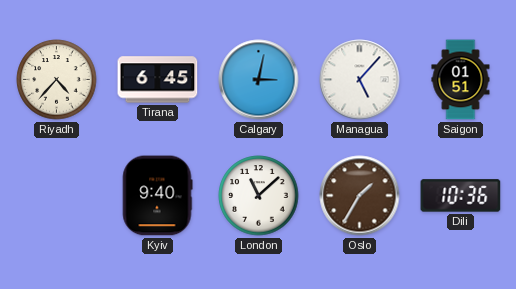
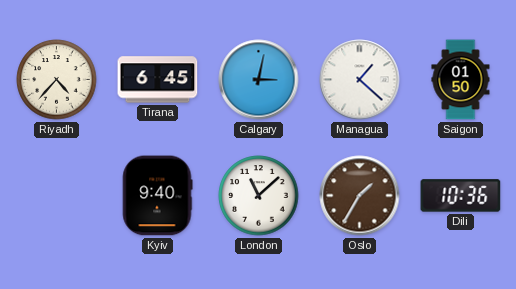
Managua: 5:07 -> 1:22 (360, 80)
Saigon: 01:51 -> 01:50 (461, 80)
